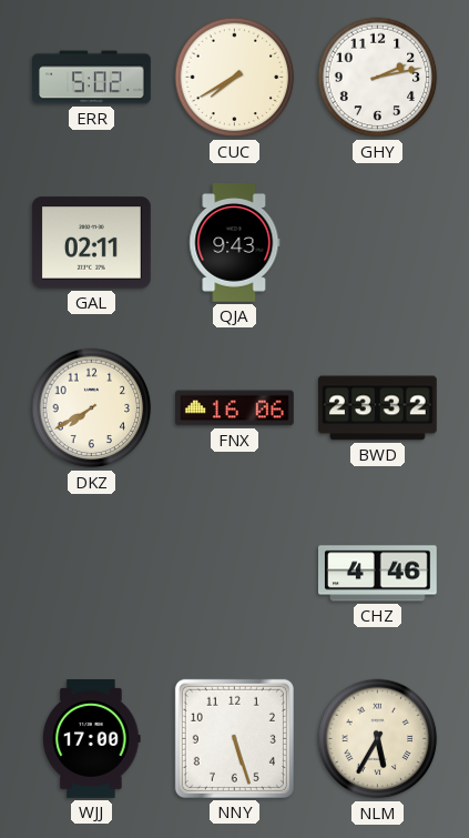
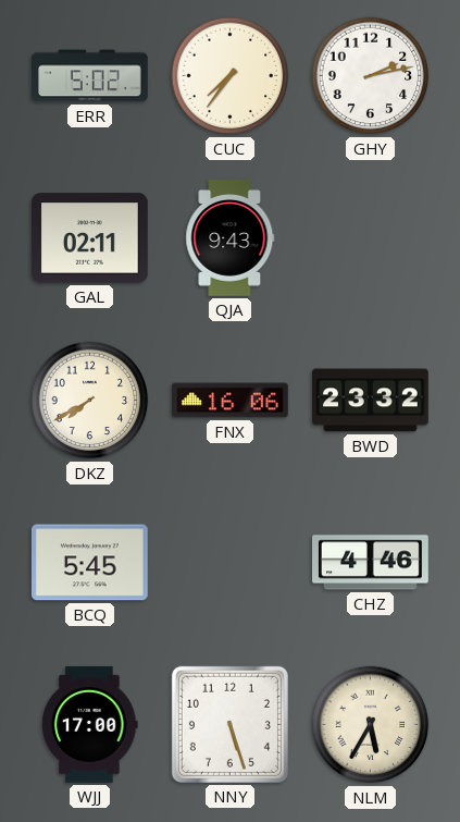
CUC: 7:40 -> 7:36 (231, 76)
BCQ: none -> 5:45 (89, 563)
